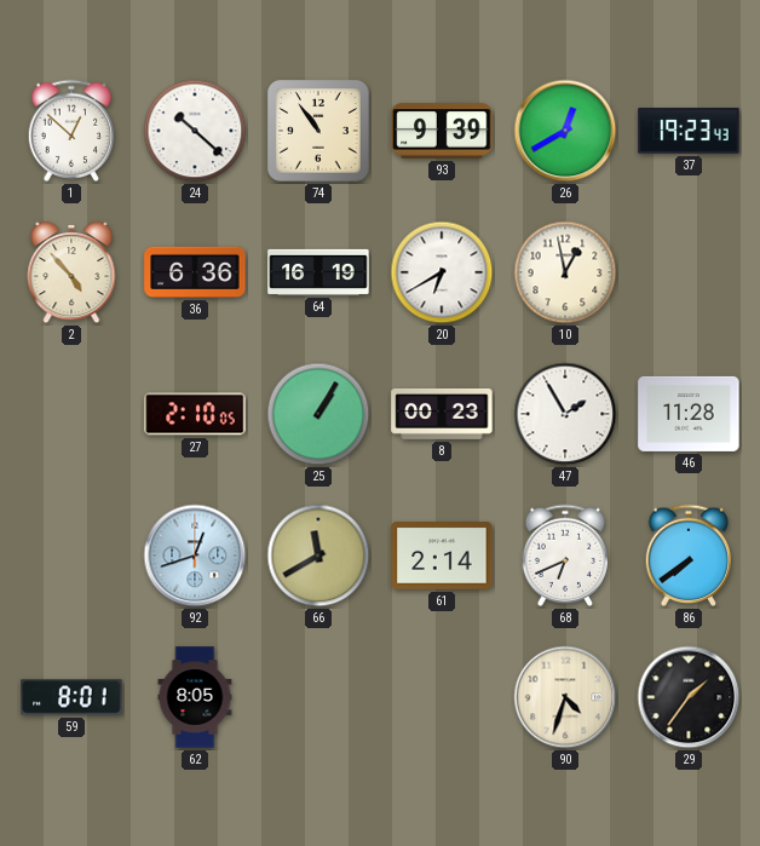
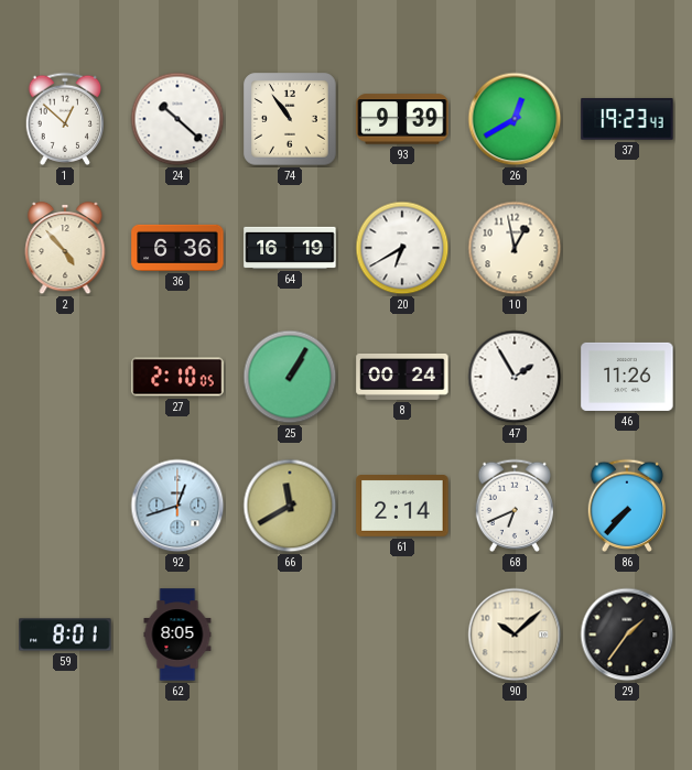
8: 00:23 -> 00:24 (402, 377)
46: 11:28 -> 11:26 (627, 377)
86: 7:39 -> 7:37 (627, 506)
90: 4:33 -> 10:08 (515, 635)
